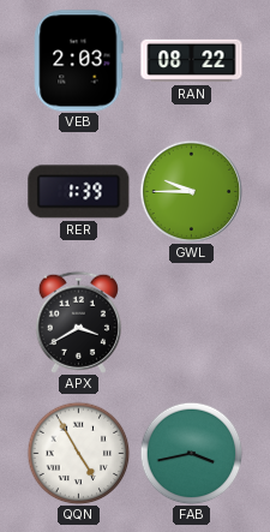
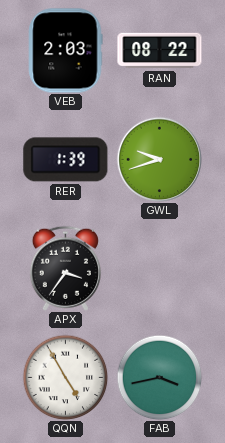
GWL: 9:45 -> 9:42 (159, 159)
APX: 3:40 -> 3:36 (65, 268)
